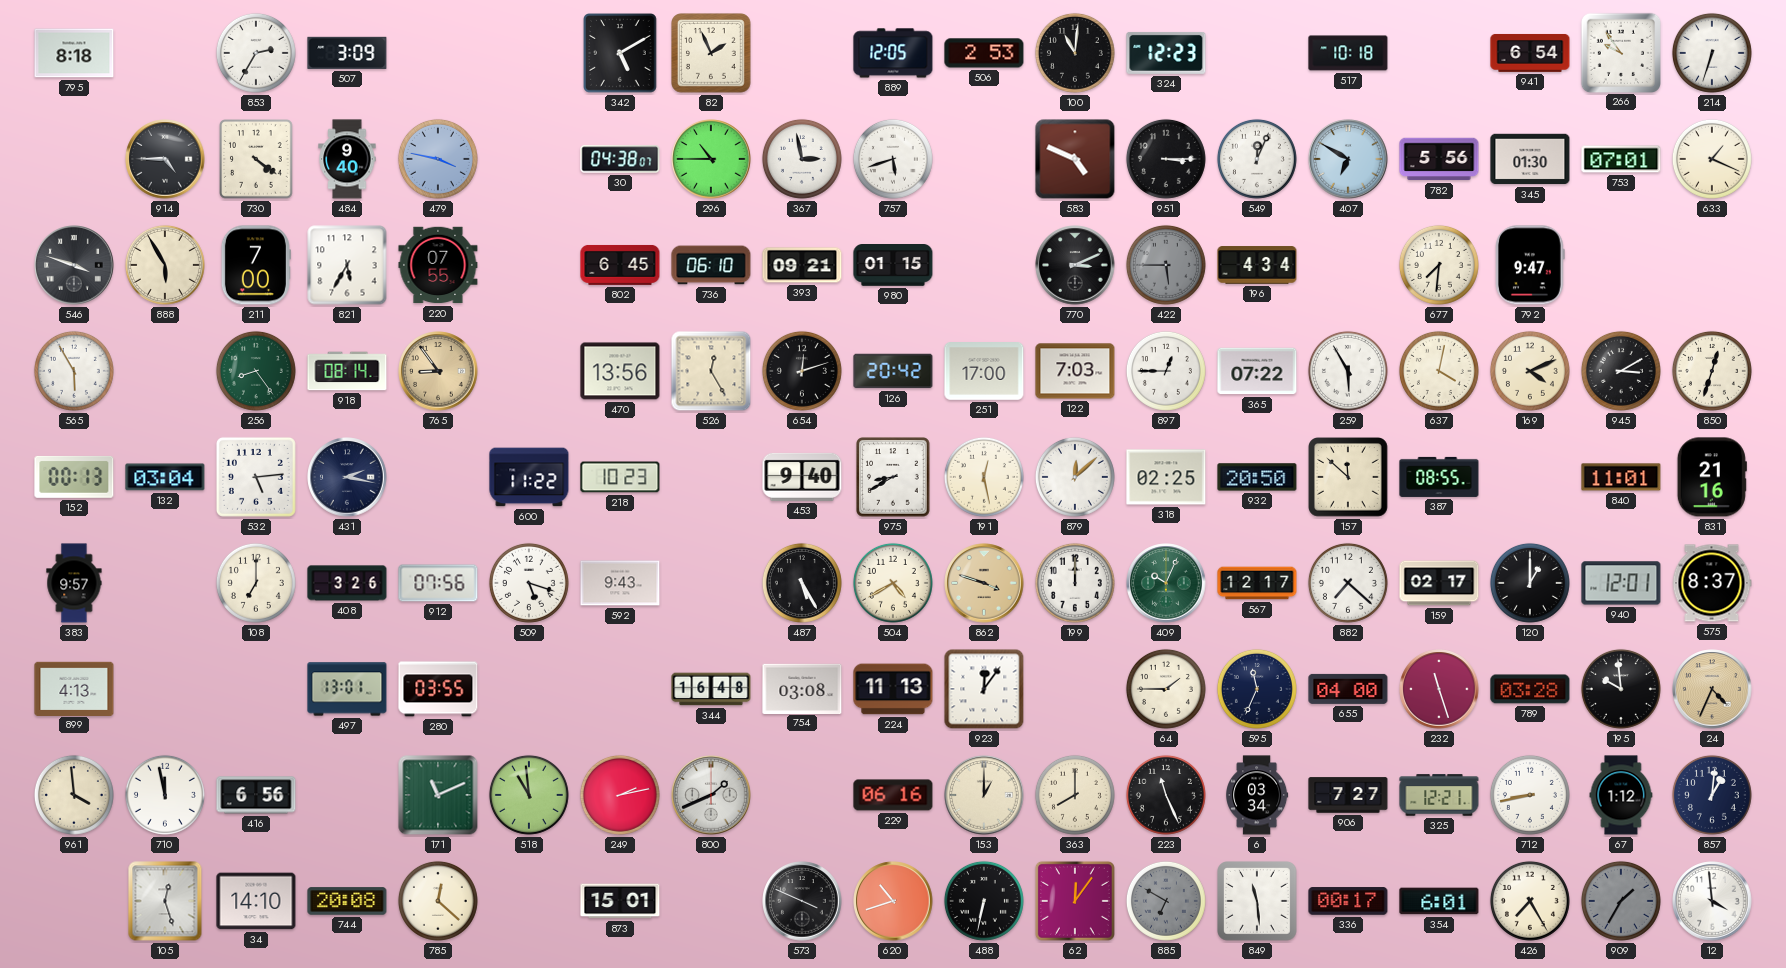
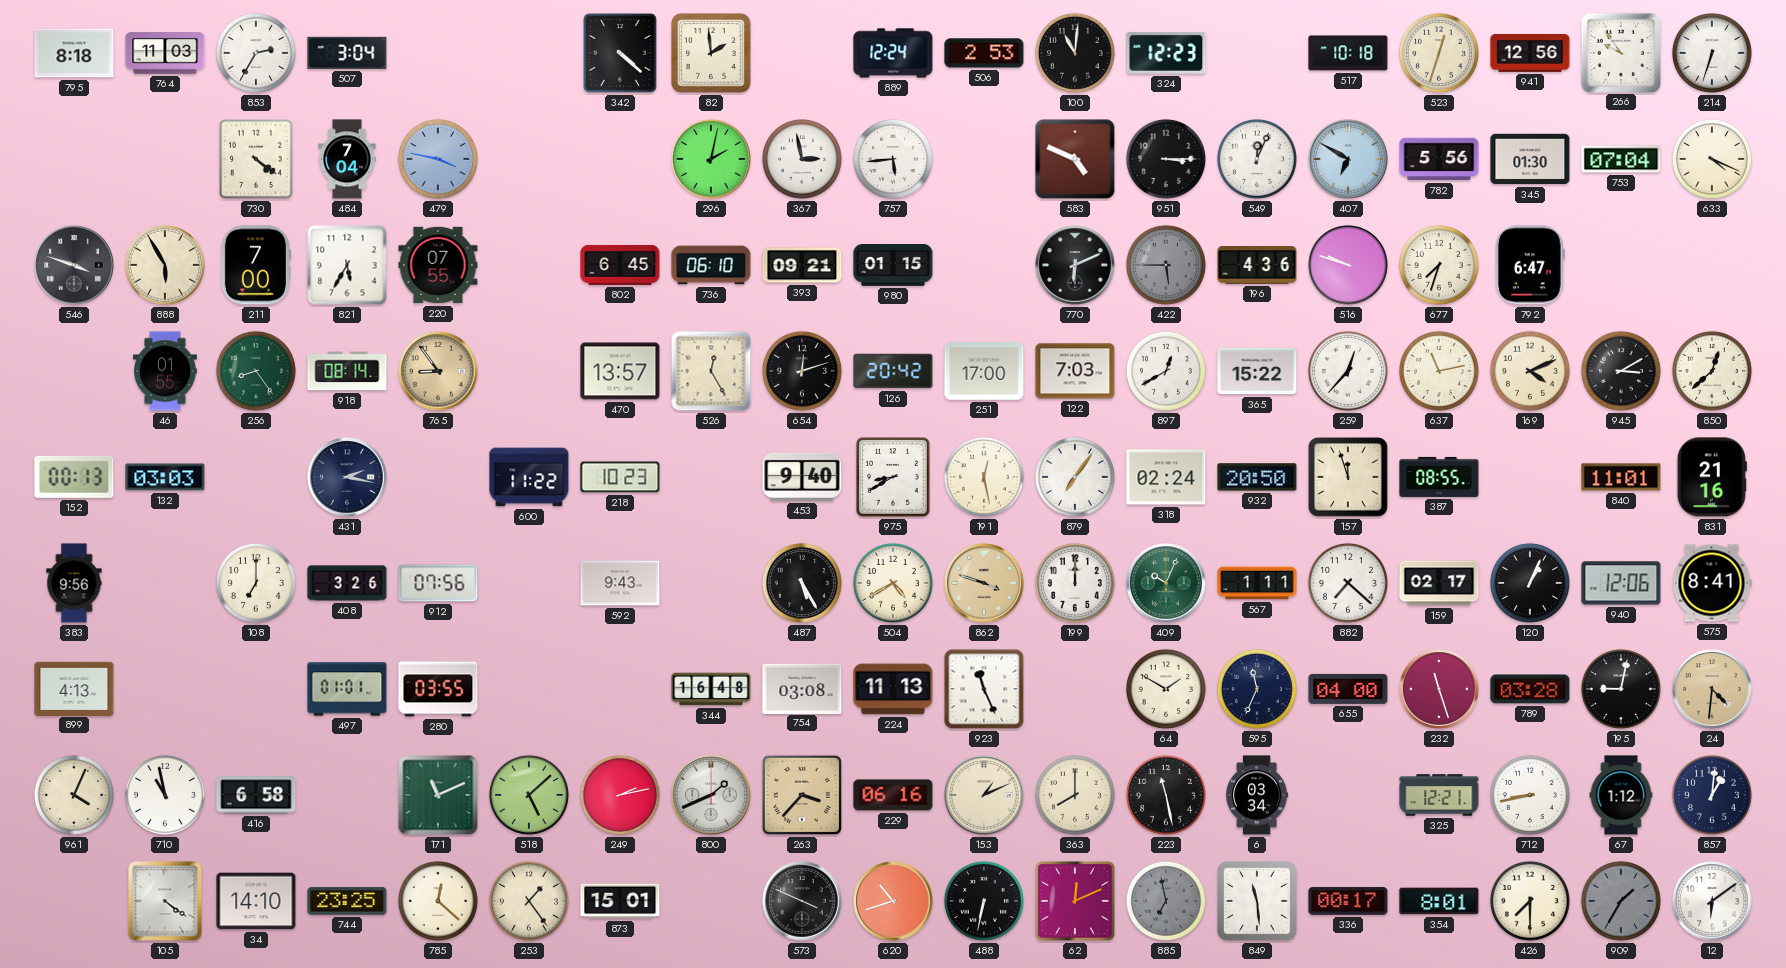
764: none -> 11:03 (165, 53)
507: 3:09 -> 3:04 (347, 53)
342: 5:10 -> 4:22 (621, 53)
82: 1:56 -> 1:59 (712, 54)
889: 12:05 -> 12:24 (893, 53)
523: none -> 12:33 (1439, 53)
941: 6:54 -> 12:56 (1530, 53)
914: 4:45 -> none (165, 159)
484: 9:40 -> 7:04 (347, 159)
30: 04:38 -> none (620, 159)
296: 10:45 -> 2:02 (711, 159)
757: 5:42 -> 5:44 (893, 159)
753: 07:01 -> 07:04 (1621, 159)
633: 1:19 -> 4:19 (1712, 159)
770: 3:11 -> 6:11 (1075, 265)
196: 4:34 -> 4:36 (1257, 265)
516: none -> 9:48 (1348, 265)
677: 7:31 -> 7:33 (1439, 265)
792: 9:47 -> 6:47 (1531, 265)
565: 5:55 -> none (74, 371)
46: none -> 01:55 (165, 371)
470: 13:56 -> 13:57 (620, 371)
897: 12:45 -> 12:40 (1166, 371)
365: 07:22 -> 15:22 (1257, 371)
259: 5:55 -> 12:37 (1348, 371)
637: 4:02 -> 11:13 (1439, 371)
850: 12:33 -> 12:38 (1712, 371)
132: 03:04 -> 03:03 (165, 477)
532: 5:14 -> none (256, 477)
879: 12:08 -> 7:06 (1075, 477)
318: 02:25 -> 02:24 (1166, 477)
157: 11:52 -> 11:57 (1349, 478)
383: 9:57 -> 9:56 (74, 583)
509: 5:18 -> none (529, 583)
567: 12:17 -> 1:11 (1257, 583)
120: 1:00 -> 1:04 (1530, 583)
940: 12:01 -> 12:06 (1621, 583)
575: 8:37 -> 8:41 (1712, 583)
497: 13:01 -> 01:01 (347, 689)
923: 12:06 -> 11:26 (984, 689)
64: 1:45 -> 1:50 (1166, 689)
195: 9:59 -> 9:02 (1621, 689)
24: 4:34 -> 4:31 (1712, 689)
961: 3:59 -> 4:04 (74, 795)
710: 11:58 -> 10:58 (165, 795)
416: 6:56 -> 6:58 (256, 795)
518: 10:59 -> 5:08 (529, 795)
263: none -> 3:37 (802, 795)
153: 1:00 -> 1:11 (984, 795)
223: 11:26 -> 11:28 (1166, 795)
906: 7:27 -> none (1348, 795)
105: 12:27 -> 4:21 (165, 901)
744: 20:08 -> 23:25 (347, 901)
253: none -> 1:24 (529, 901)
62: 12:06 -> 12:11 (1075, 901)
885: 6:50 -> 6:58 (1166, 901)
354: 6:01 -> 8:01 (1439, 901)
426: 7:25 -> 7:30 (1530, 901)
12: 3:59 -> 6:09 (1712, 901)
